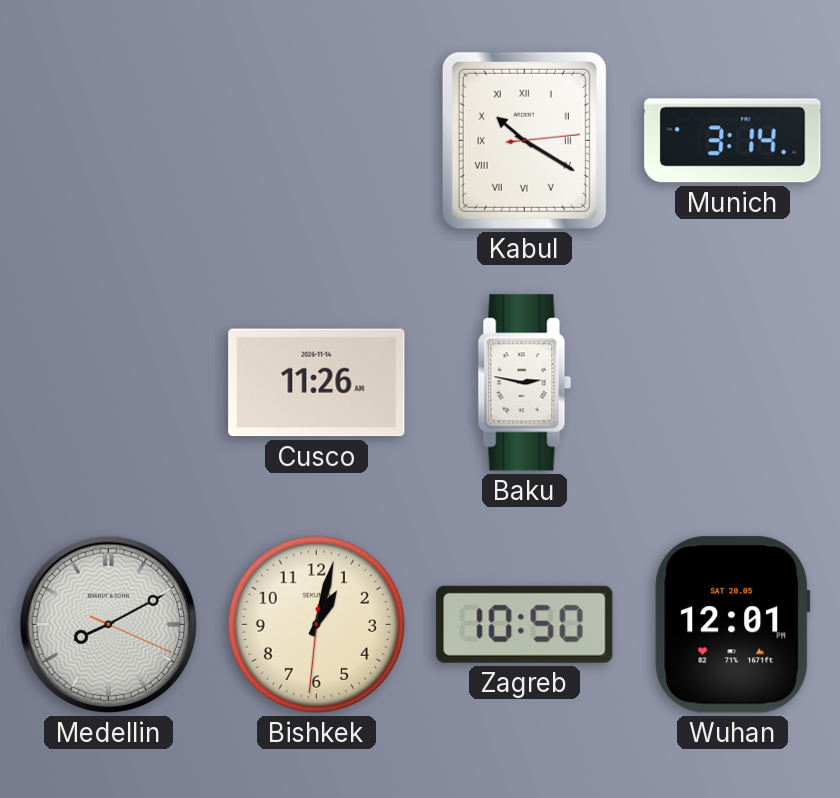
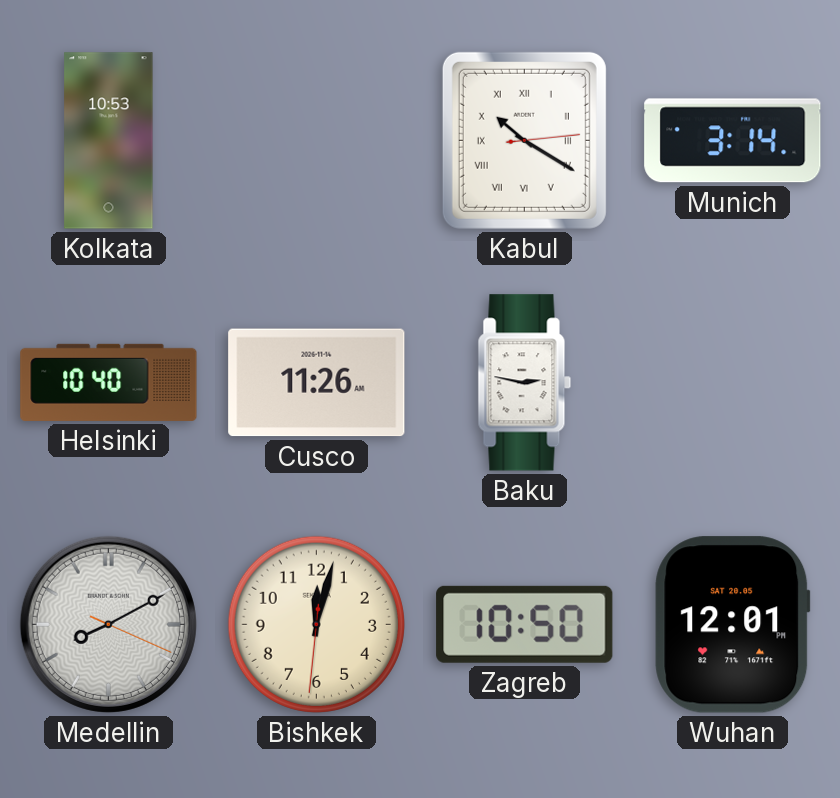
Kolkata: none -> 10:53 (109, 141)
Helsinki: none -> 10:40 (109, 382)
Bishkek: 1:02 -> 12:02 (316, 624)
